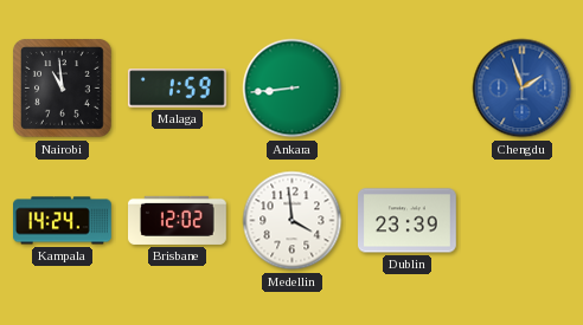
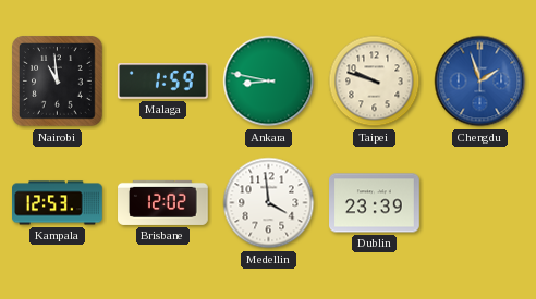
Ankara: 8:44 -> 8:47 (269, 82)
Taipei: none -> 9:48 (375, 82)
Kampala: 14:24 -> 12:53 (58, 203)
